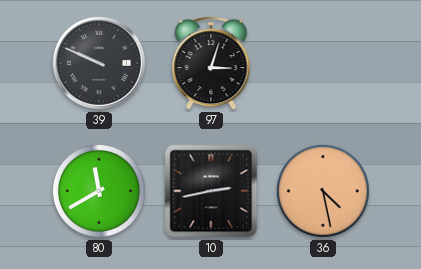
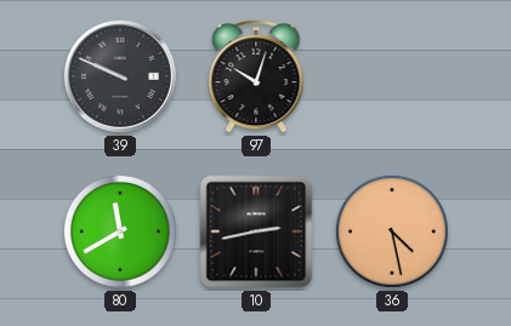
97: 3:03 -> 10:03 (256, 76)
